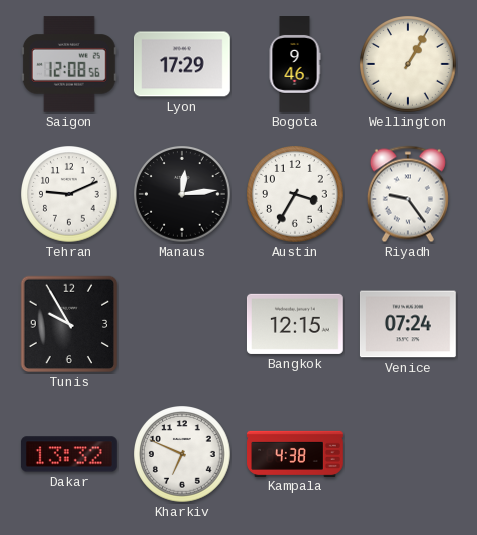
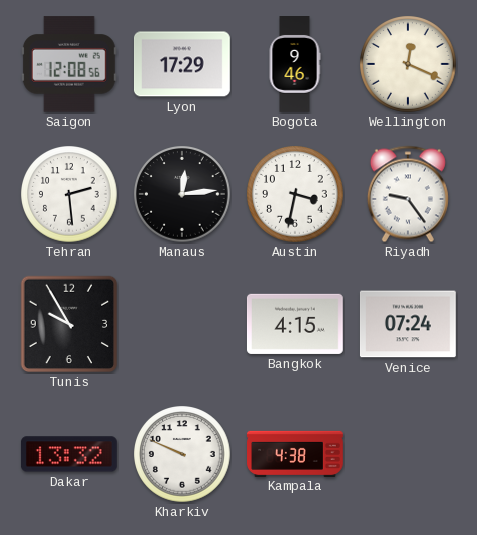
Wellington: 1:05 -> 12:19 (408, 64)
Tehran: 9:11 -> 2:29 (69, 194)
Austin: 3:35 -> 3:32 (295, 194)
Bangkok: 12:15 -> 4:15 (295, 324)
Kharkiv: 6:49 -> 9:49 (182, 454)
